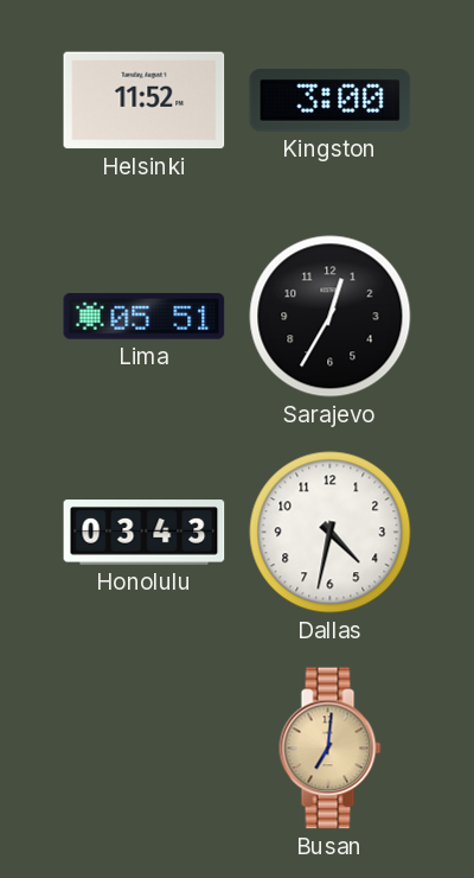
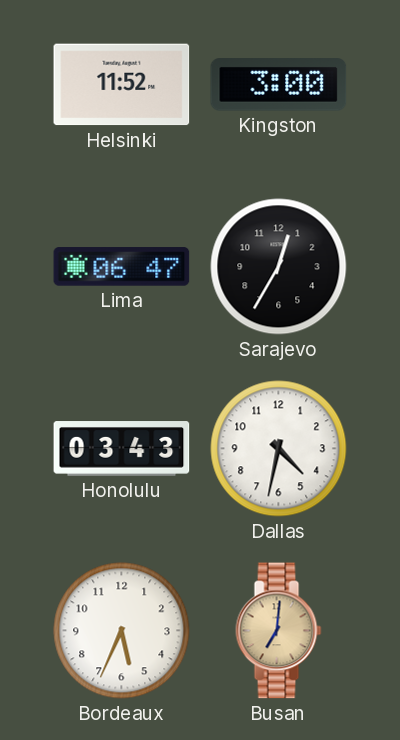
Lima: 05:51 -> 06:47 (122, 267)
Bordeaux: none -> 5:34 (122, 631)
